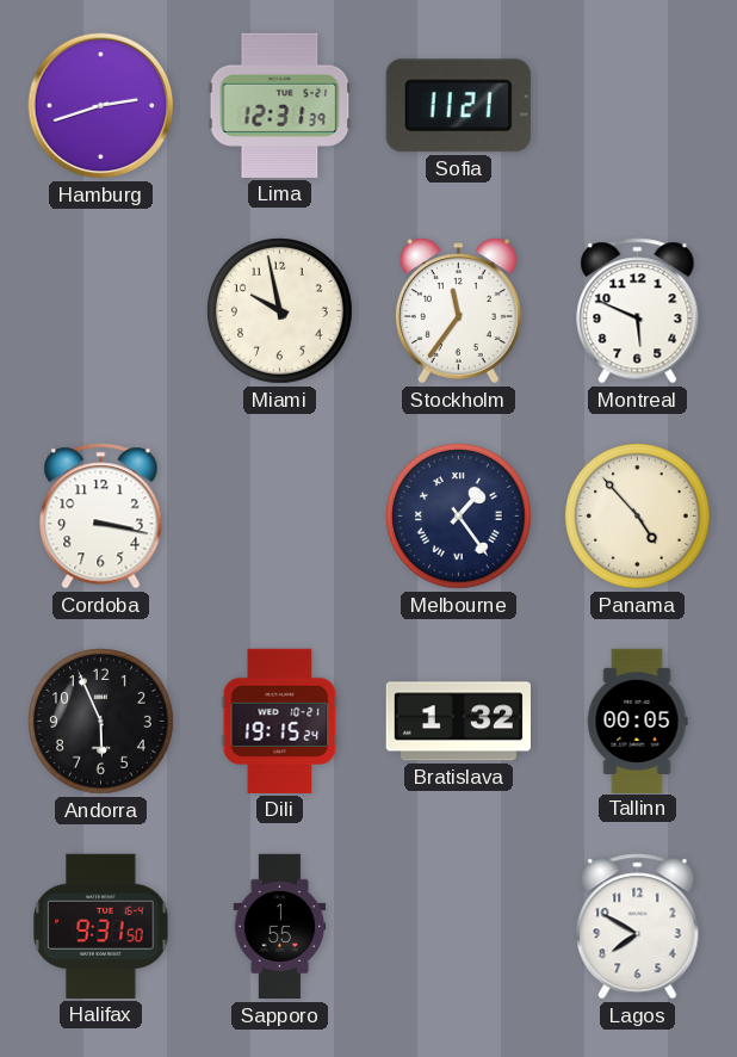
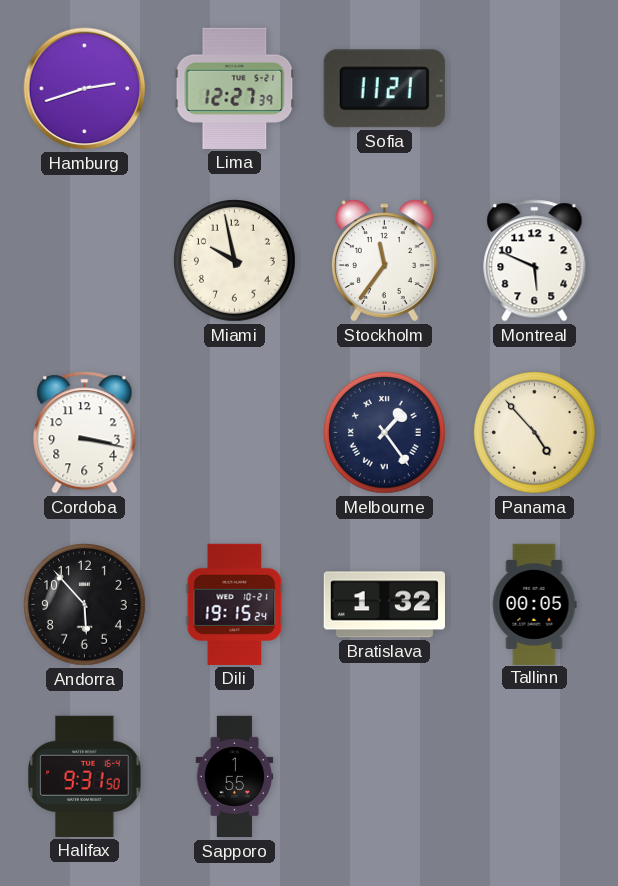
Lima: 12:31 -> 12:27 (235, 88)
Andorra: 5:56 -> 5:53 (85, 605)
Lagos: 7:50 -> none (638, 927)
